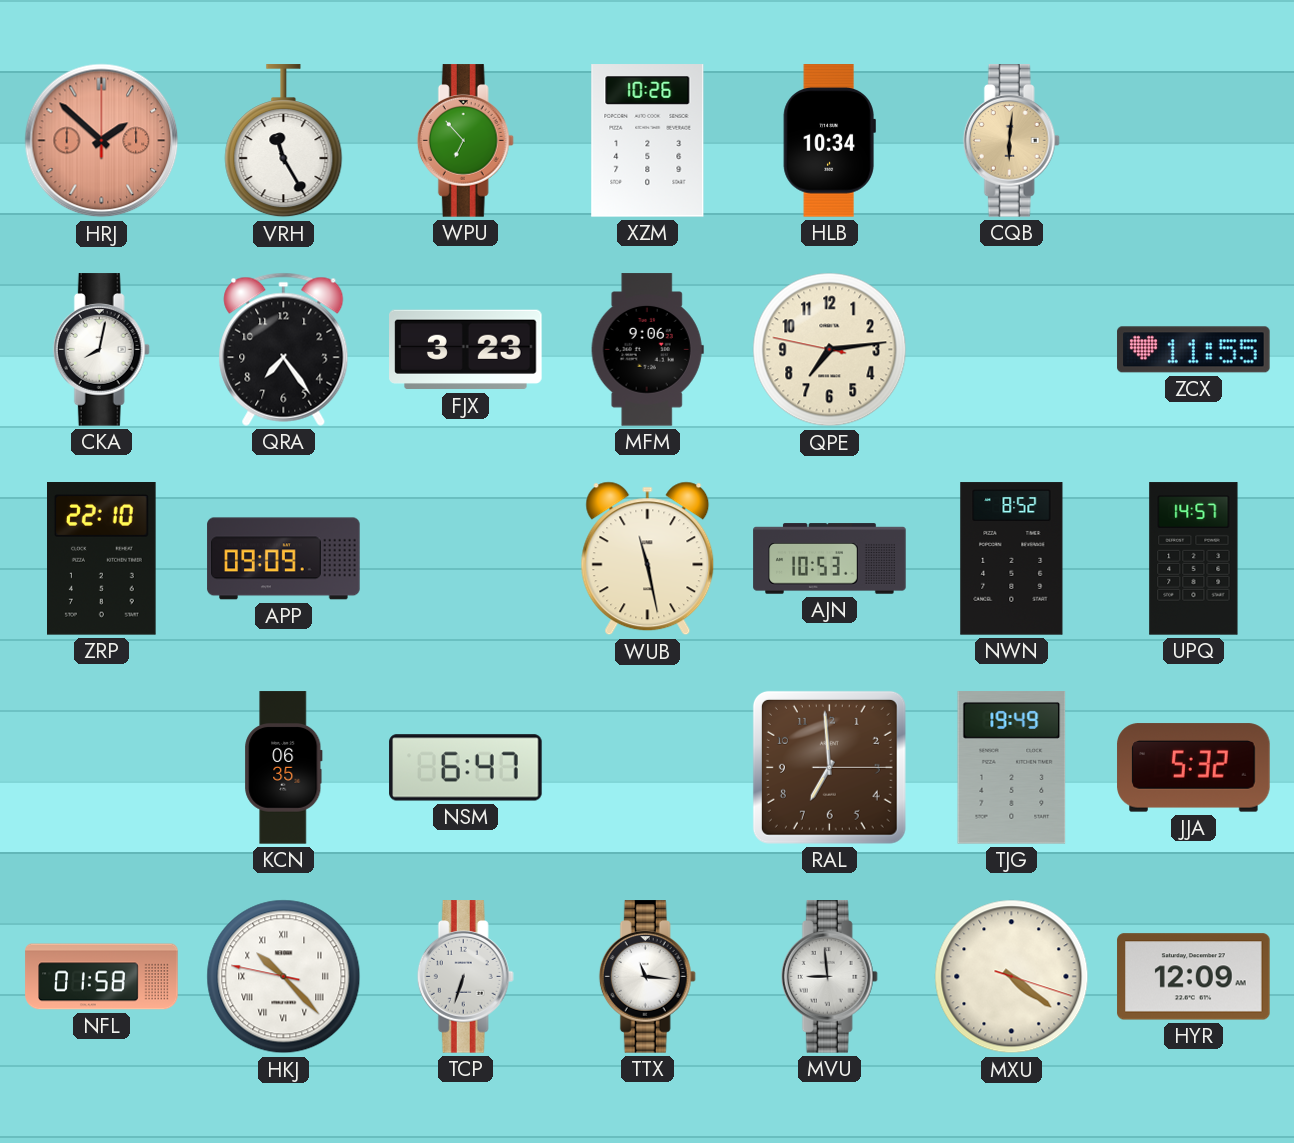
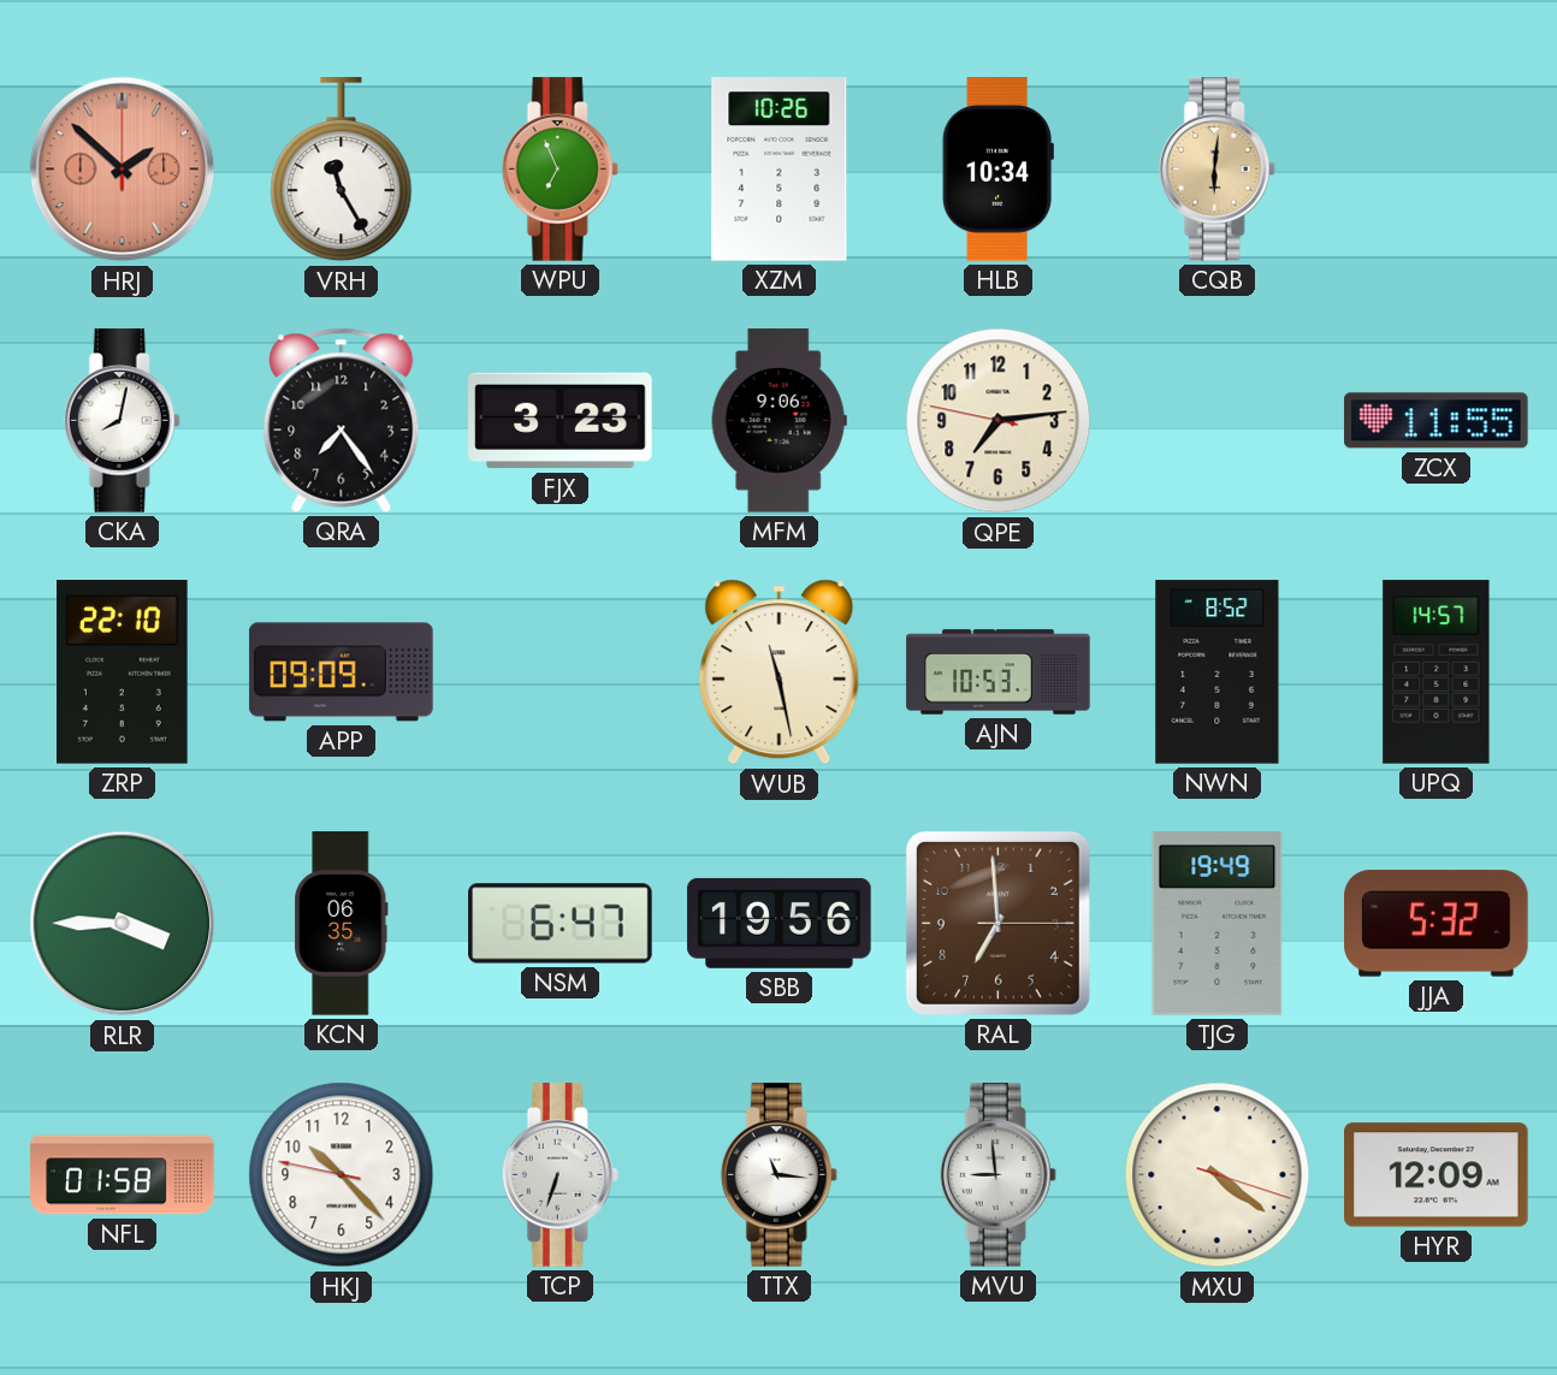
WPU: 6:53 -> 6:56 (560, 170)
RLR: none -> 3:45 (123, 924)
SBB: none -> 19:56 (780, 923)
HKJ numerals: Roman -> Arabic (342, 1175)
